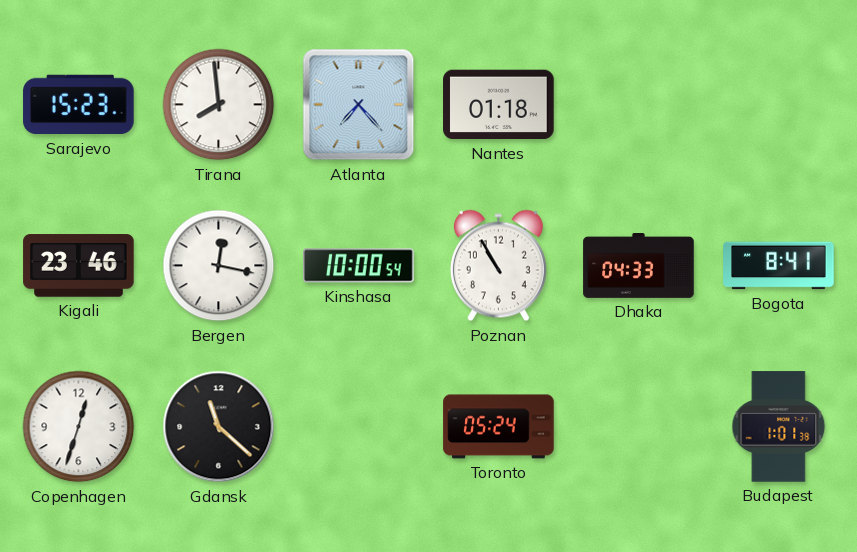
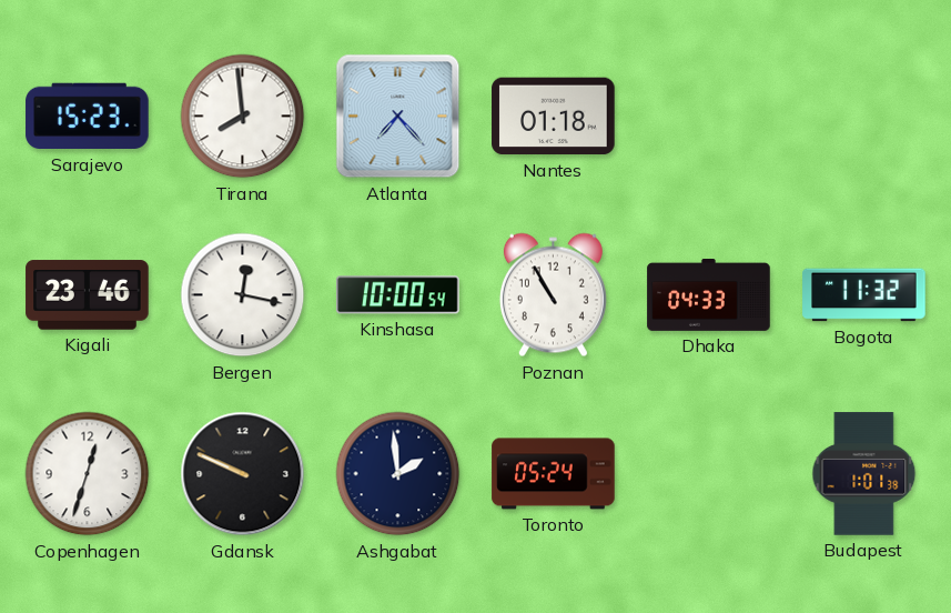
Bogota: 8:41 -> 11:32 (864, 295)
Gdansk: 11:22 -> 9:49 (243, 474)
Ashgabat: none -> 1:59 (398, 474)
